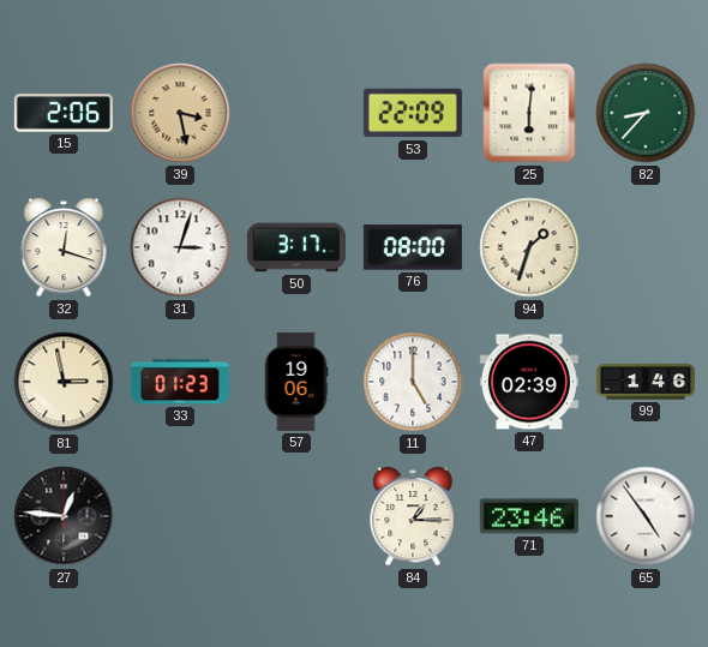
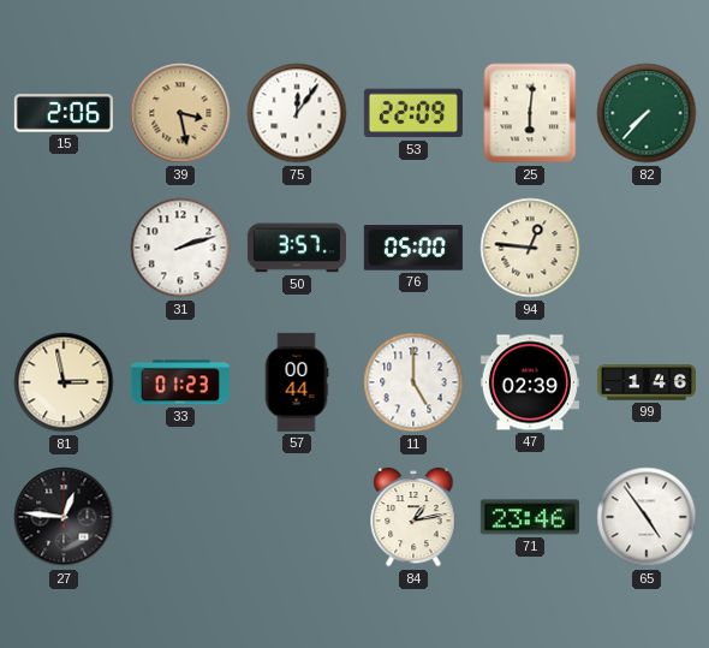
75: none -> 12:06 (297, 113)
82: 8:37 -> 7:37 (647, 113)
32: 12:18 -> none (64, 247)
31: 3:03 -> 2:12 (180, 248)
50: 3:17 -> 3:57 (297, 248)
76: 08:00 -> 05:00 (413, 248)
94: 1:33 -> 12:46 (530, 248)
57: 19:06 -> 00:44 (297, 382)
84: 1:15 -> 1:13 (413, 517)
